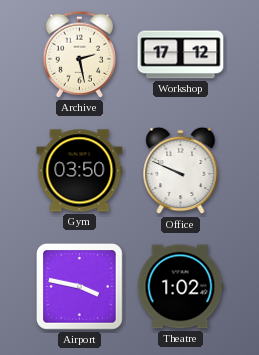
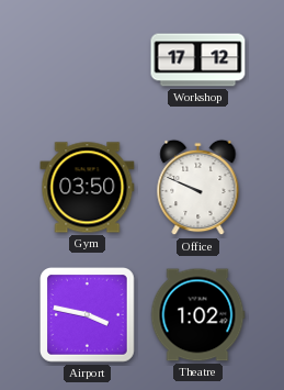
Archive: 2:28 -> none (79, 54)
